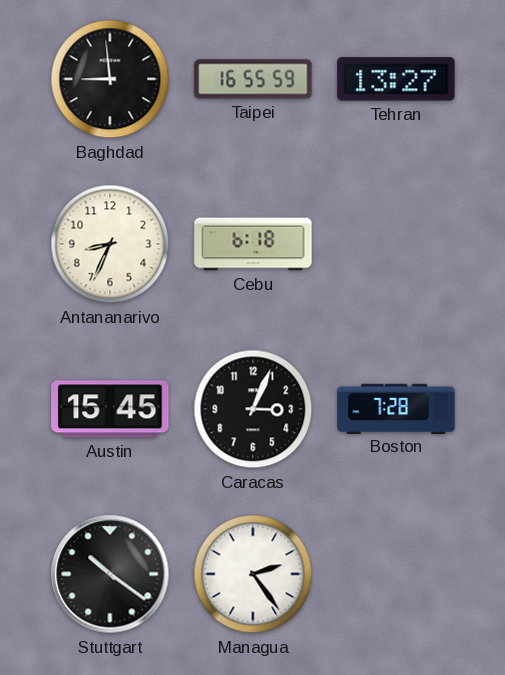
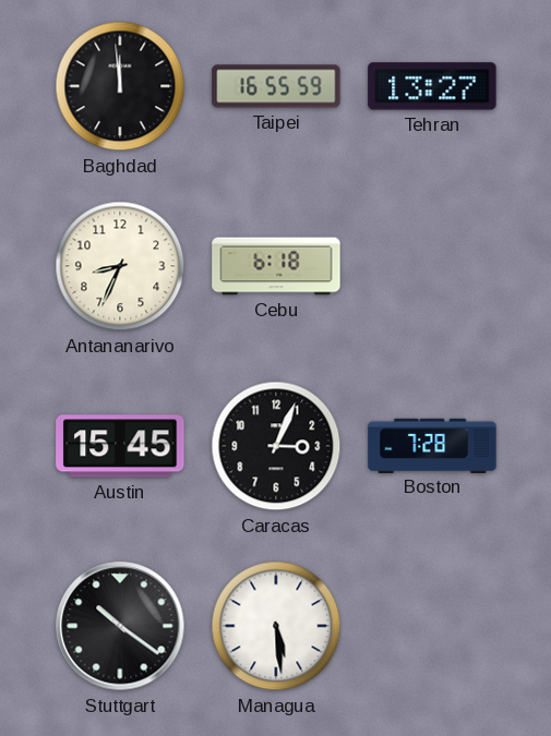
Baghdad: 8:59 -> 11:59 (120, 86)
Managua: 2:24 -> 5:29 (276, 626)
